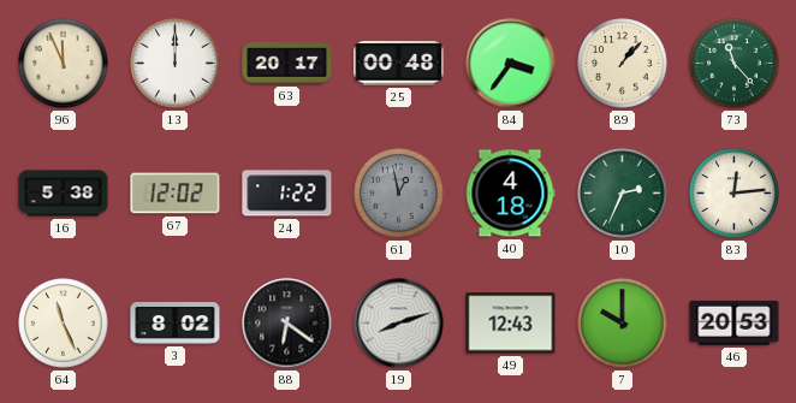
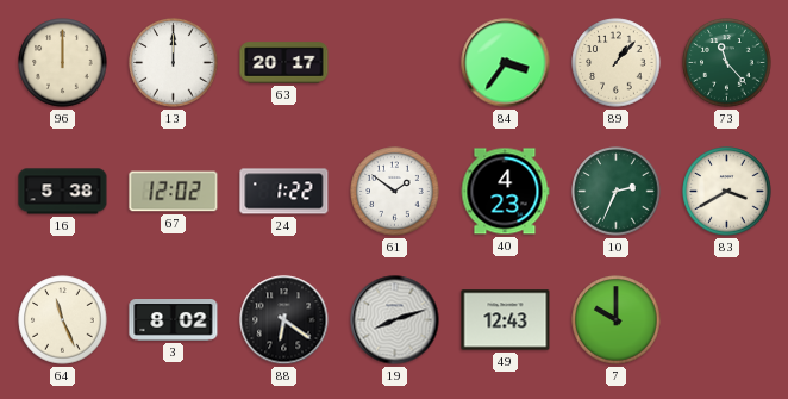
96: 11:56 -> 12:00 (63, 63)
25: 00:48 -> none (399, 64)
61: 12:58 -> 1:51 (395, 192)
61 dial: grey -> white (395, 192)
40: 4:18 -> 4:23 (505, 192)
83: 12:14 -> 3:40 (727, 192)
46: 20:53 -> none (735, 322)
